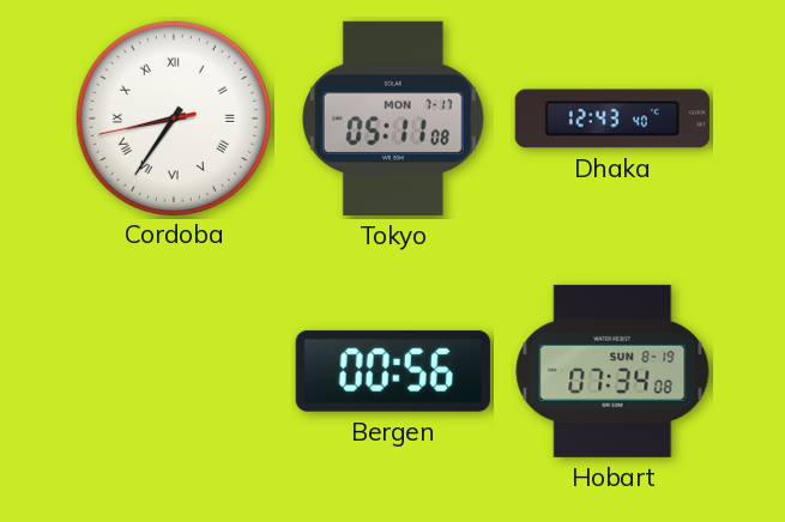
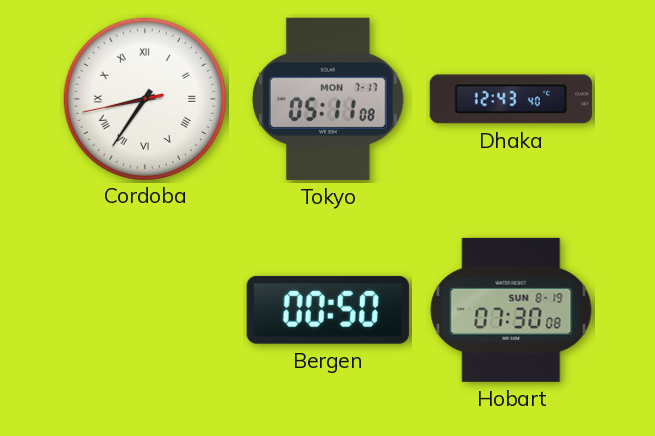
Bergen: 00:56 -> 00:50 (328, 310)
Hobart: 07:34 -> 07:30 (511, 310)
